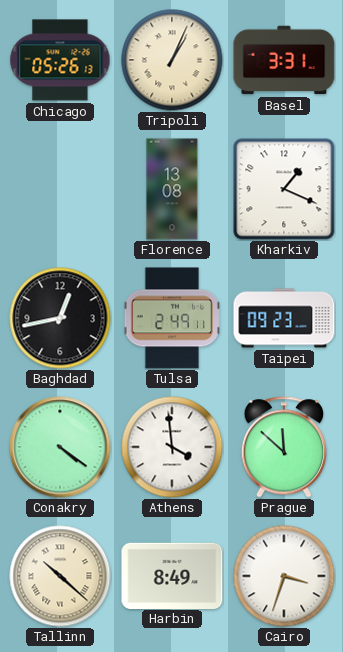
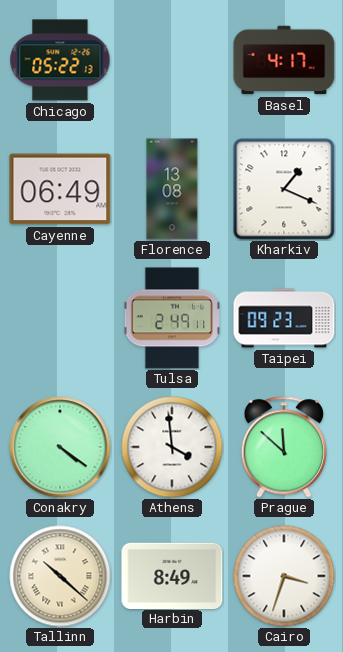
Chicago: 05:26 -> 05:22 (60, 60)
Tripoli: 1:04 -> none (172, 60)
Basel: 3:31 -> 4:17 (284, 60)
Cayenne: none -> 06:49 (60, 189)
Baghdad: 12:43 -> none (60, 318)
